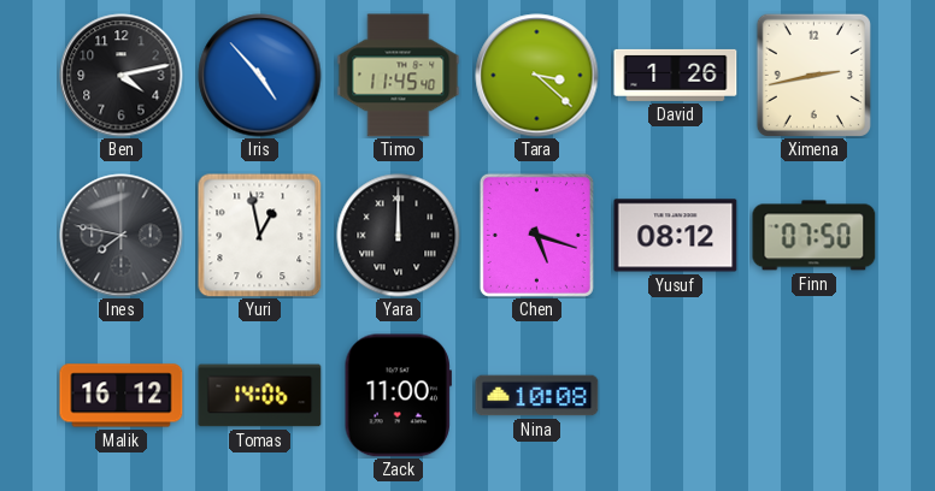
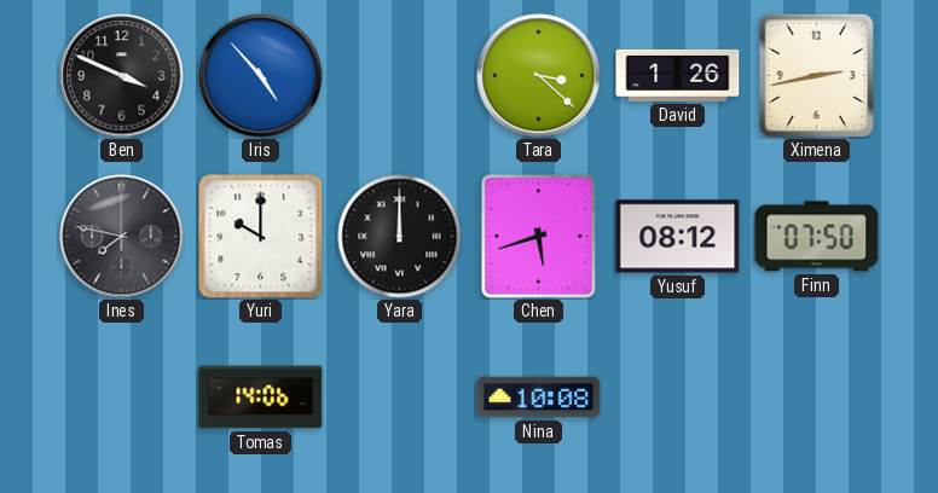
Ben: 4:13 -> 3:49 (122, 76)
Timo: 11:45 -> none (399, 76)
Yuri: 12:58 -> 10:00 (261, 237)
Chen: 5:18 -> 5:42 (538, 236)
Malik: 16:12 -> none (122, 396)
Zack: 11:00 -> none (398, 396)
